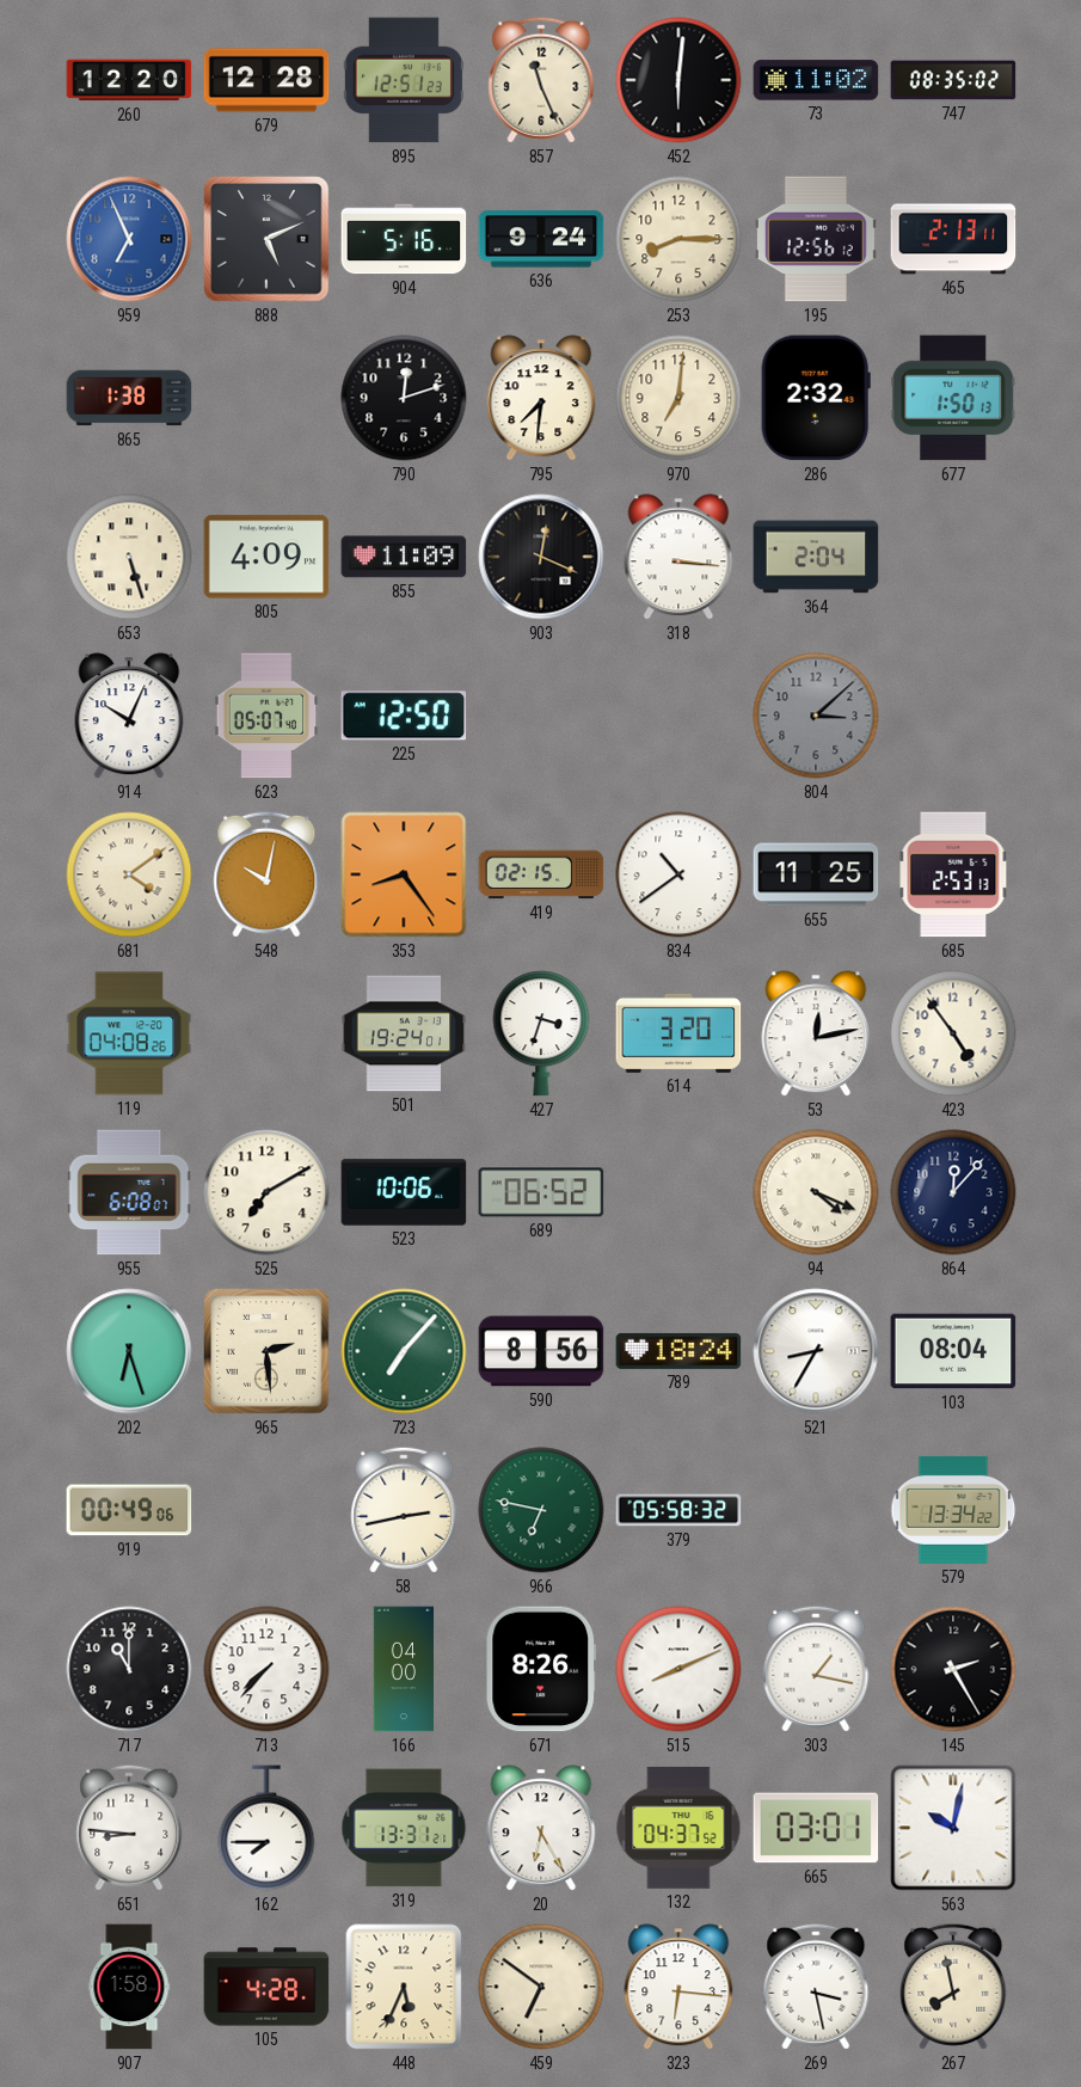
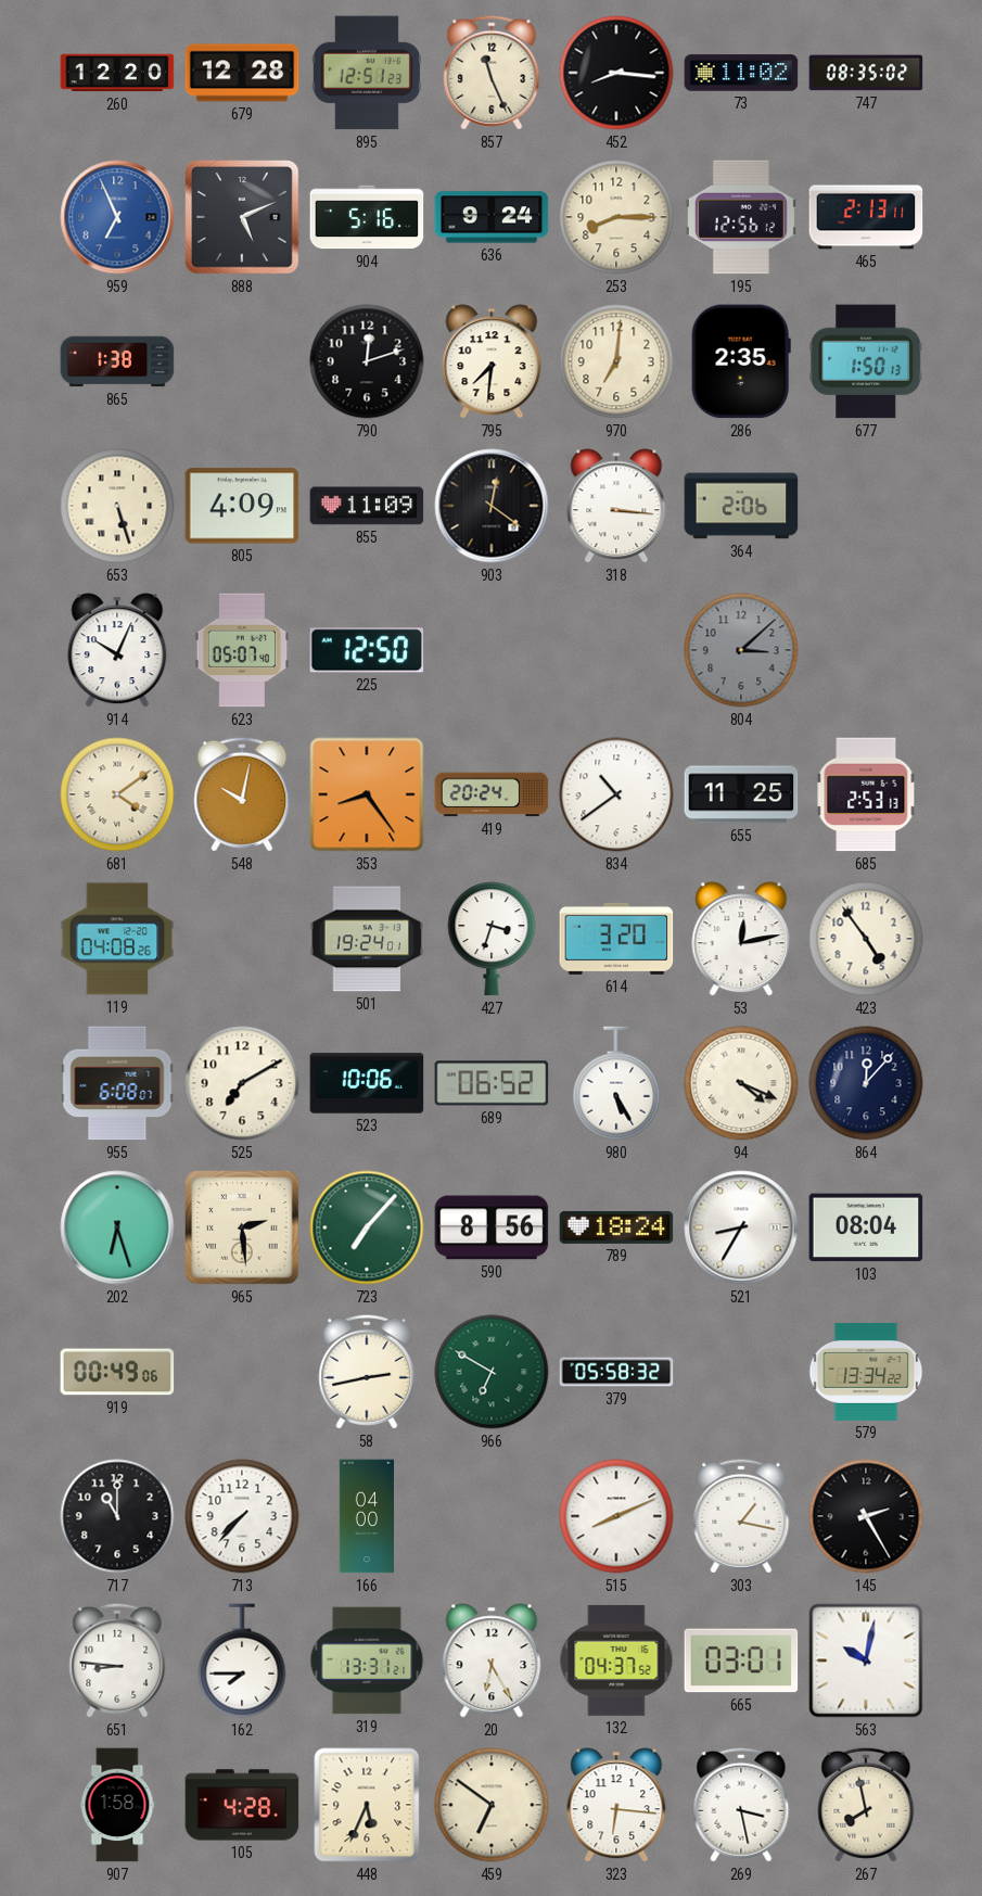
452: 6:01 -> 8:16 (616, 73)
286: 2:32 -> 2:35 (741, 361)
903: 12:19 -> 12:21 (492, 506)
364: 2:04 -> 2:06 (741, 506)
419: 02:15 -> 20:24 (492, 794)
980: none -> 5:25 (616, 1083)
966: 6:47 -> 6:50 (492, 1372)
671: 8:26 -> none (540, 1669)
